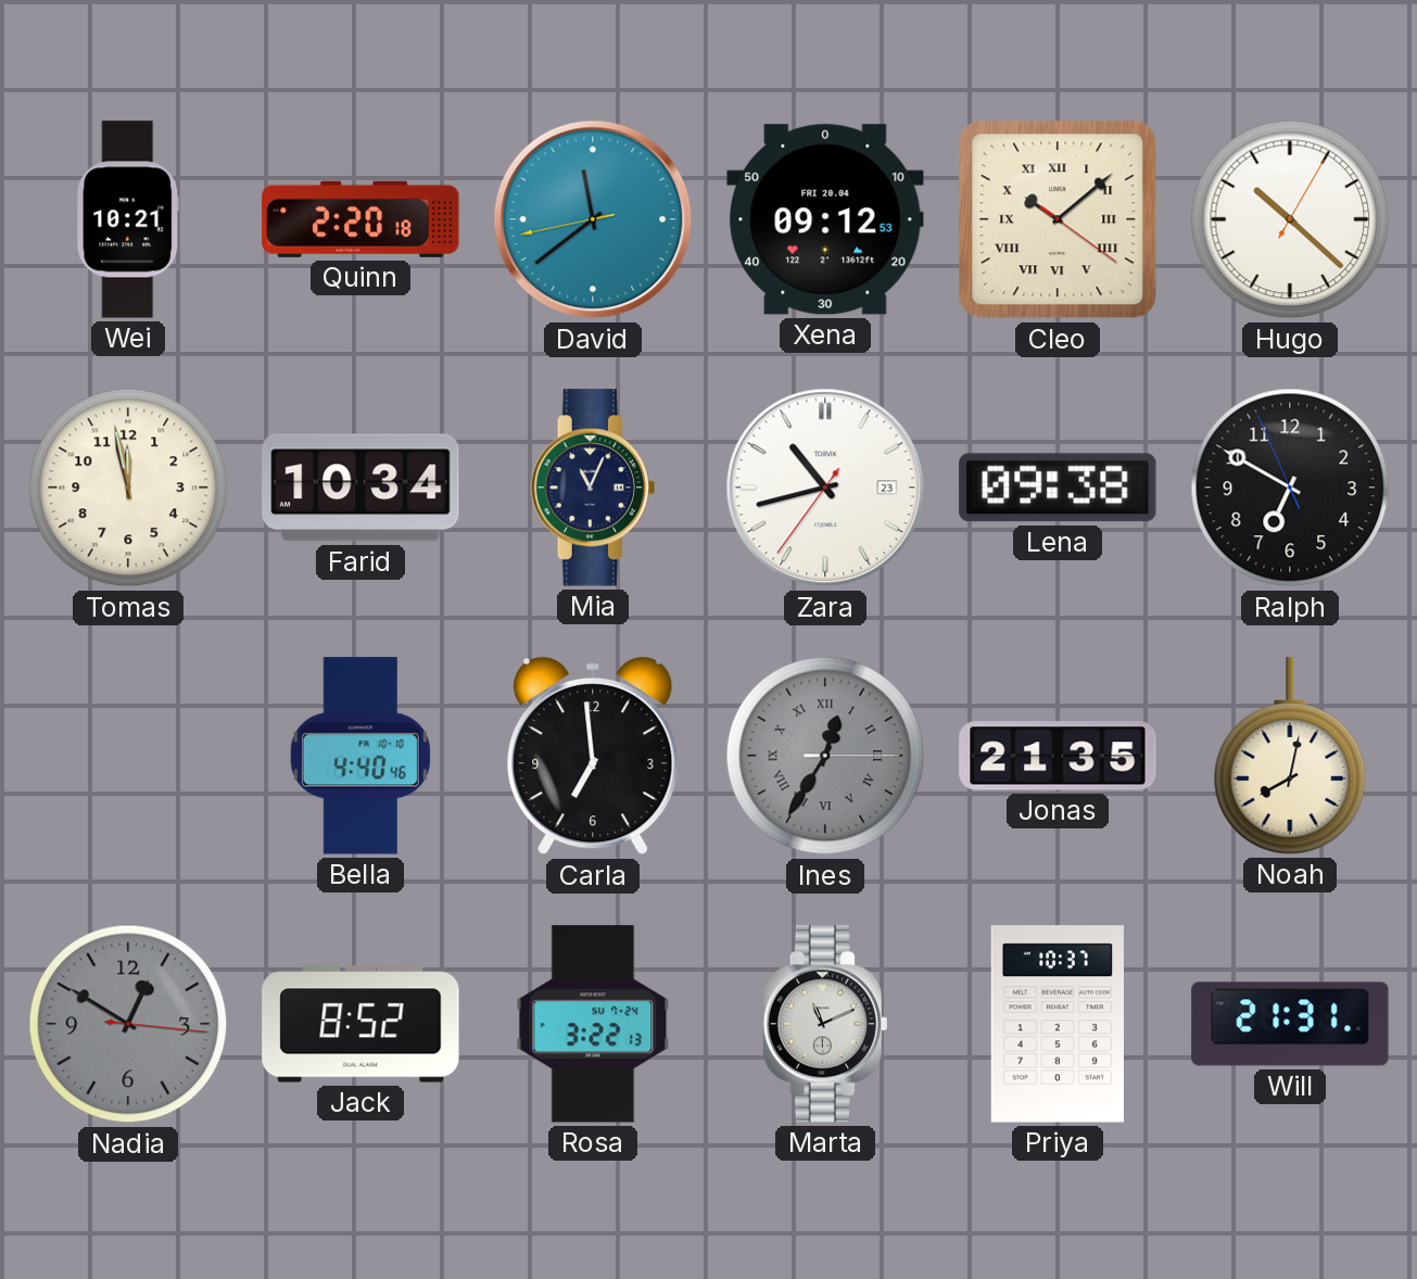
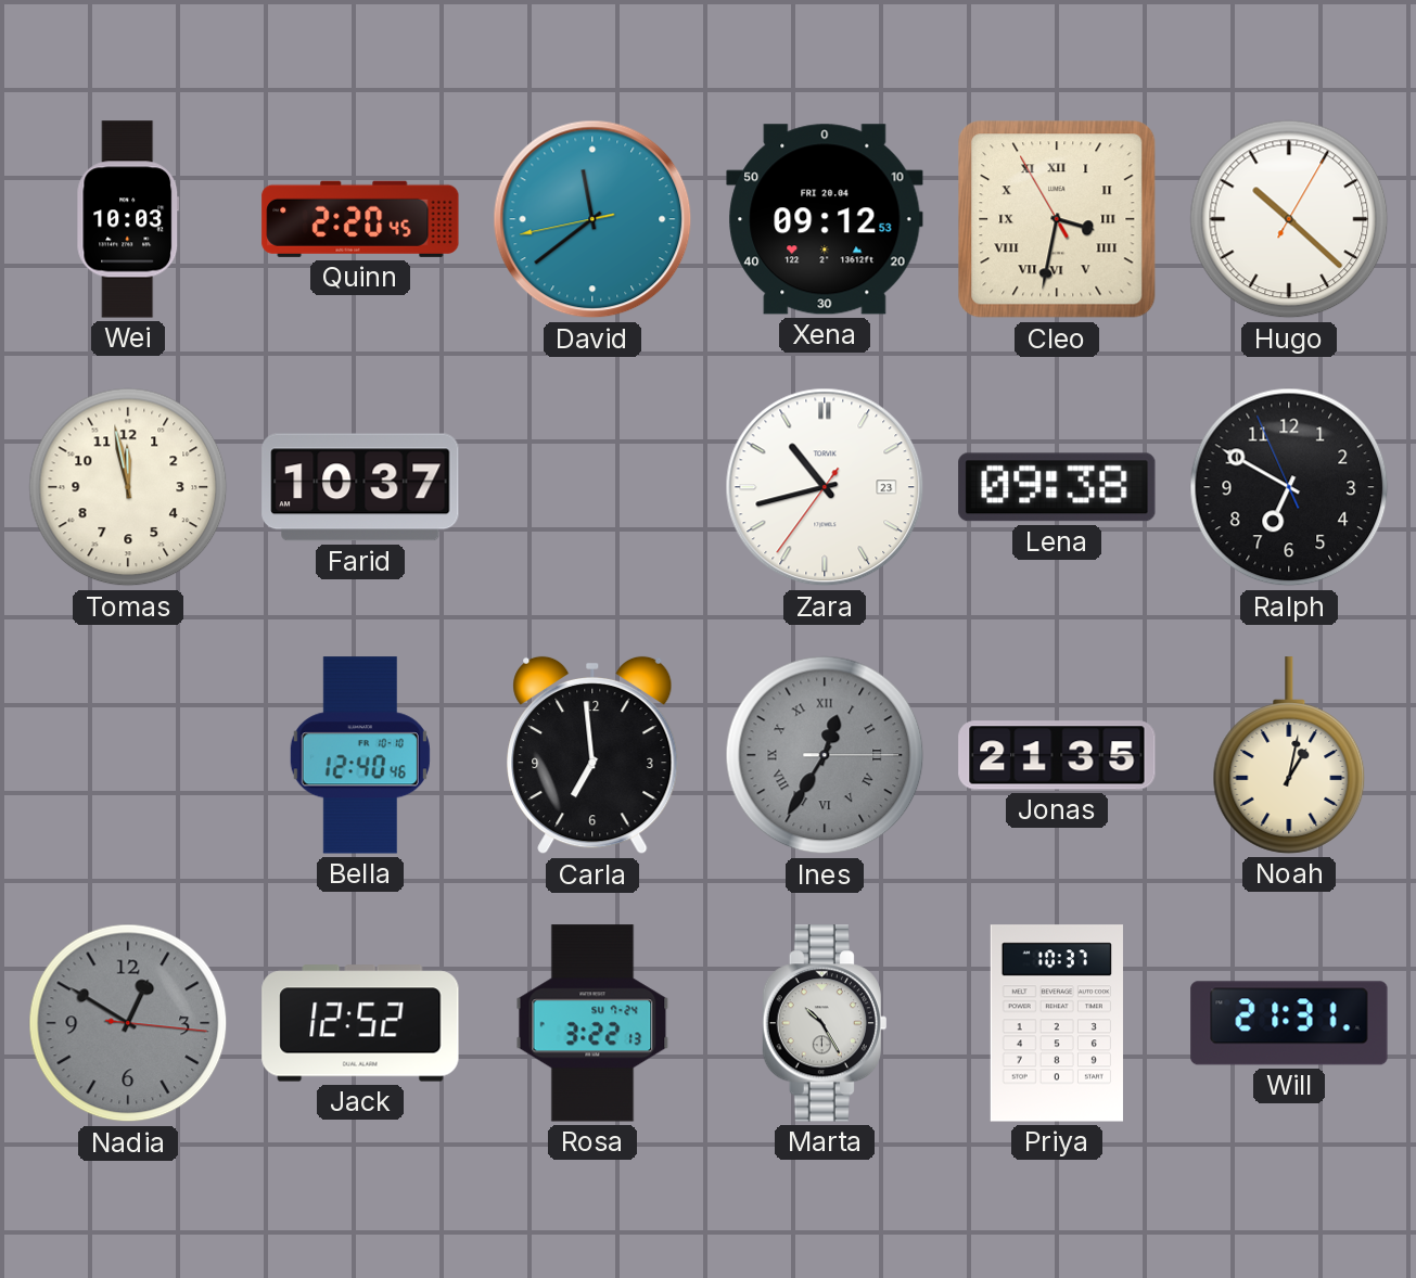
Wei: 10:21 -> 10:03 (128, 219)
Quinn: 2:20:18 -> 2:20:45 (360, 219)
Cleo: 10:08 -> 3:31 (1057, 219)
Farid: 10:34 -> 10:37 (360, 487)
Mia: 11:04 -> none (593, 487)
Bella: 4:40 -> 12:40 (360, 755)
Noah: 8:02 -> 1:02 (1289, 755)
Jack: 8:52 -> 12:52 (360, 1023)
Marta: 11:11 -> 10:25 (825, 1023)
